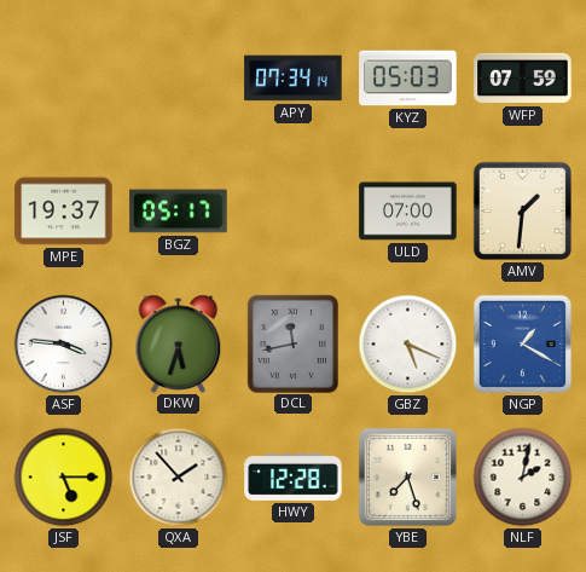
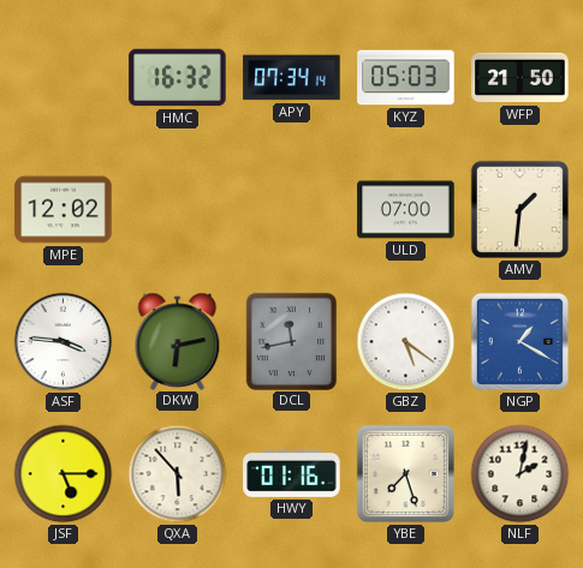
HMC: none -> 16:32 (178, 78)
WFP: 07:59 -> 21:50 (520, 78)
MPE: 19:37 -> 12:02 (64, 210)
BGZ: 05:17 -> none (179, 212)
DKW: 5:33 -> 6:13 (178, 341)
GBZ: 5:19 -> 5:21 (406, 342)
QXA: 1:53 -> 5:53 (178, 474)
HWY: 12:28 -> 01:16 (292, 473)
